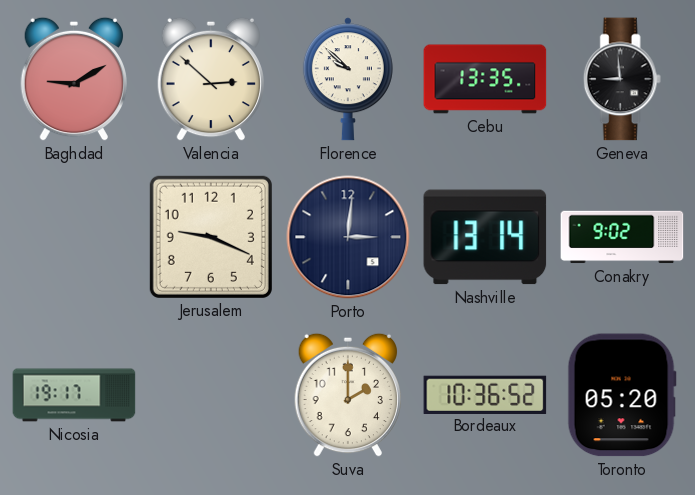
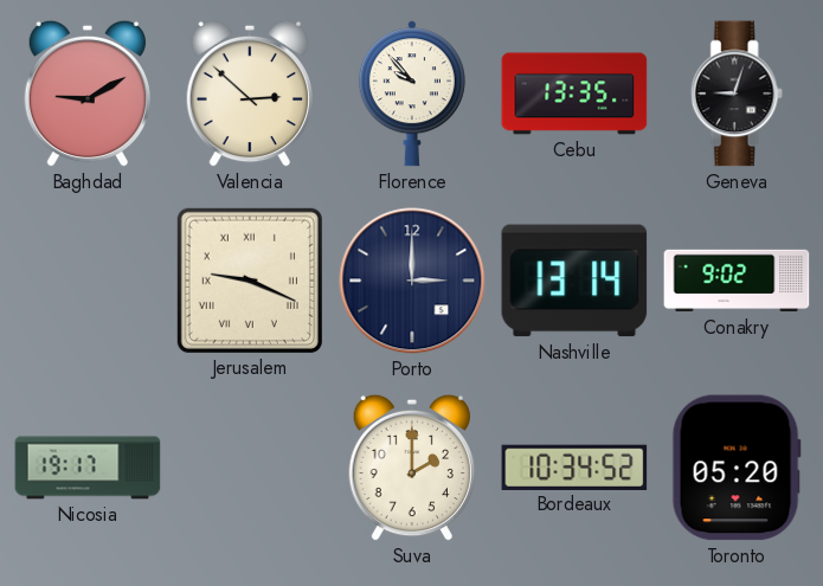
Florence: 9:52 -> 9:53 (412, 94)
Geneva: 8:59 -> 9:03 (737, 94)
Jerusalem numerals: Arabic -> Roman (250, 281)
Porto: 3:01 -> 3:00 (412, 281)
Bordeaux: 10:36 -> 10:34 (574, 466)
